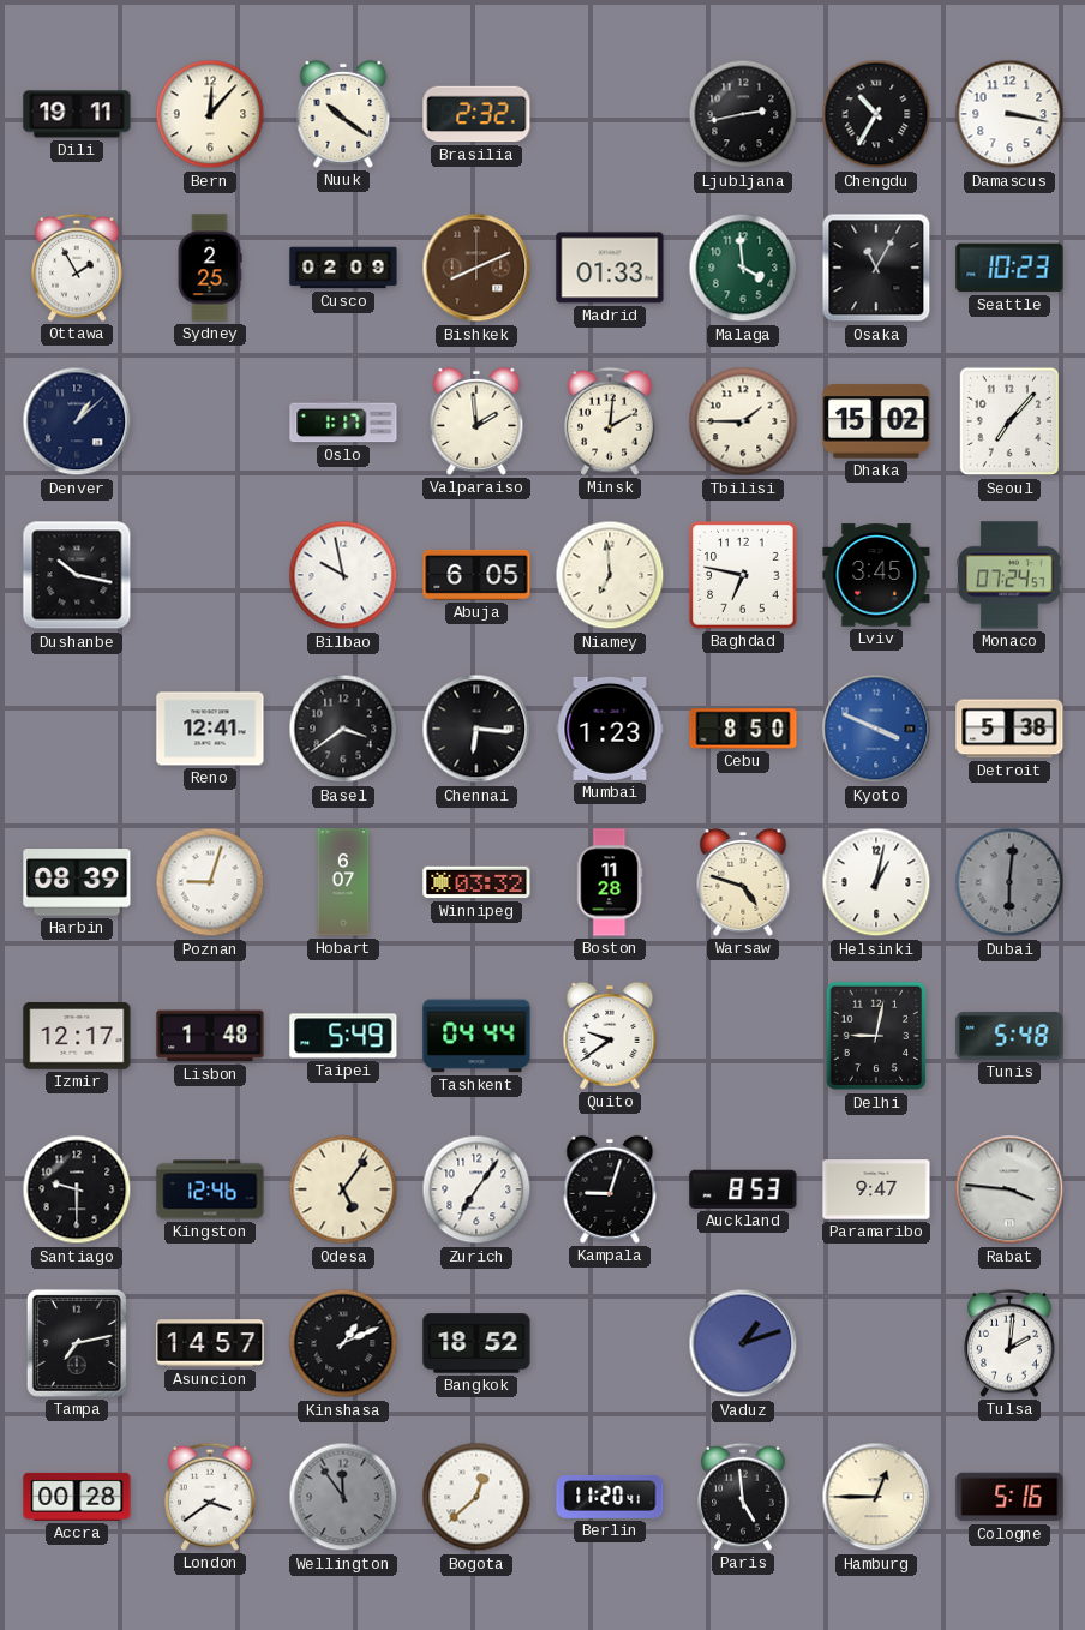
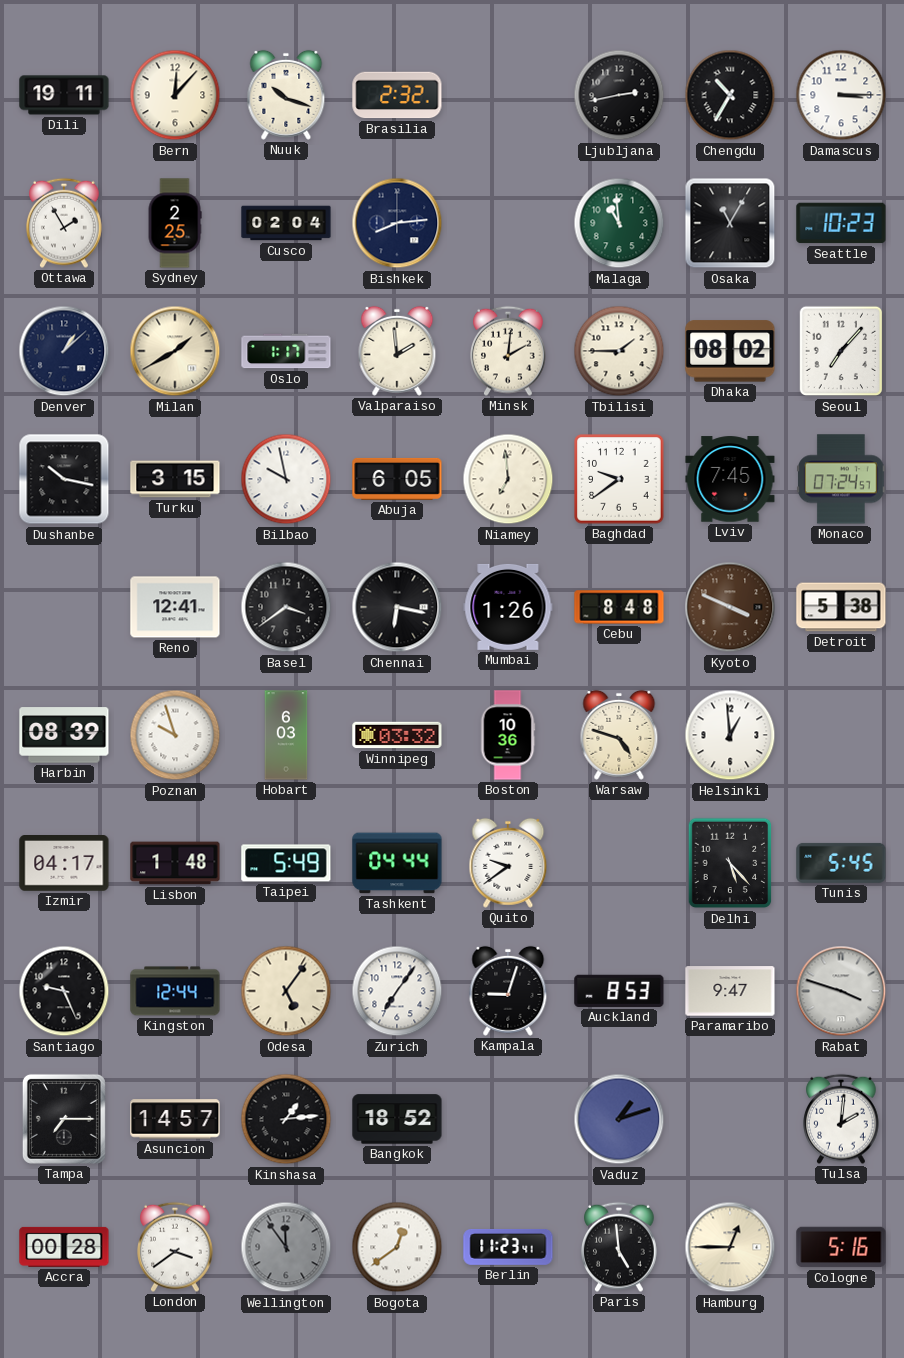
Nuuk: 10:21 -> 10:18 (286, 95)
Damascus: 3:17 -> 3:15 (841, 95)
Cusco: 02:09 -> 02:04 (286, 223)
Bishkek: 8:11 -> 8:14 (397, 223)
Bishkek dial: brown -> navy (397, 223)
Madrid: 01:33 -> none (610, 268)
Malaga: 3:59 -> 10:59 (619, 223)
Milan: none -> 1:40 (175, 351)
Dhaka: 15:02 -> 08:02 (730, 351)
Turku: none -> 3:15 (175, 479)
Baghdad: 6:47 -> 9:39 (619, 479)
Lviv: 3:45 -> 7:45 (730, 479)
Chennai: 6:16 -> 6:17 (397, 607)
Mumbai: 1:23 -> 1:26 (508, 607)
Cebu: 8:50 -> 8:48 (619, 607)
Kyoto dial: blue -> brown (730, 607)
Poznan: 9:03 -> 9:57 (175, 735)
Hobart: 6:07 -> 6:03 (286, 735)
Boston: 11:28 -> 10:36 (508, 735)
Helsinki: 1:02 -> 12:59 (730, 735)
Dubai: 6:01 -> none (1009, 882)
Izmir: 12:17 -> 04:17 (64, 864)
Delhi: 9:02 -> 5:23 (730, 863)
Tunis: 5:48 -> 5:45 (841, 863)
Santiago: 9:30 -> 9:26 (64, 991)
Kingston: 12:46 -> 12:44 (175, 991)
Rabat: 3:46 -> 3:48 (841, 991)
Tampa: 7:13 -> 7:15 (64, 1119)
Kinshasa: 1:11 -> 1:14 (286, 1119)
Bogota: 12:38 -> 12:39 (397, 1247)
Berlin: 11:20 -> 11:23 (508, 1248)
